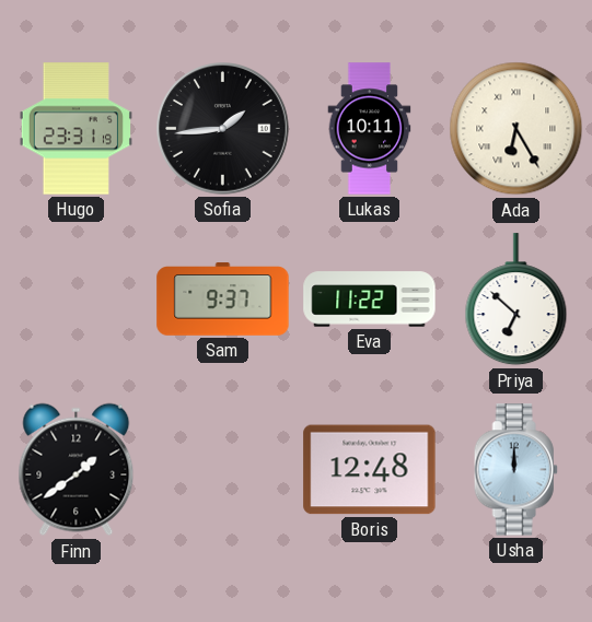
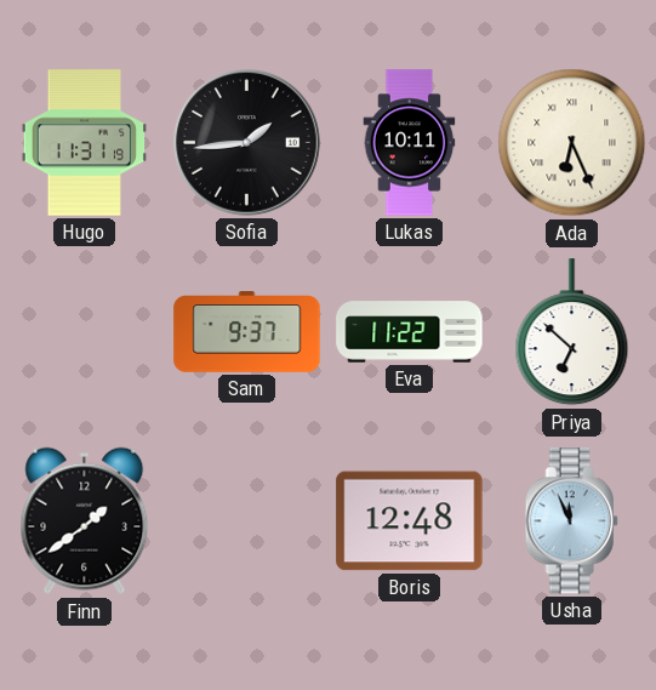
Hugo: 23:31 -> 11:31 (84, 143)
Ada: 6:25 -> 6:26 (572, 143)
Usha: 12:00 -> 11:56 (571, 521)
